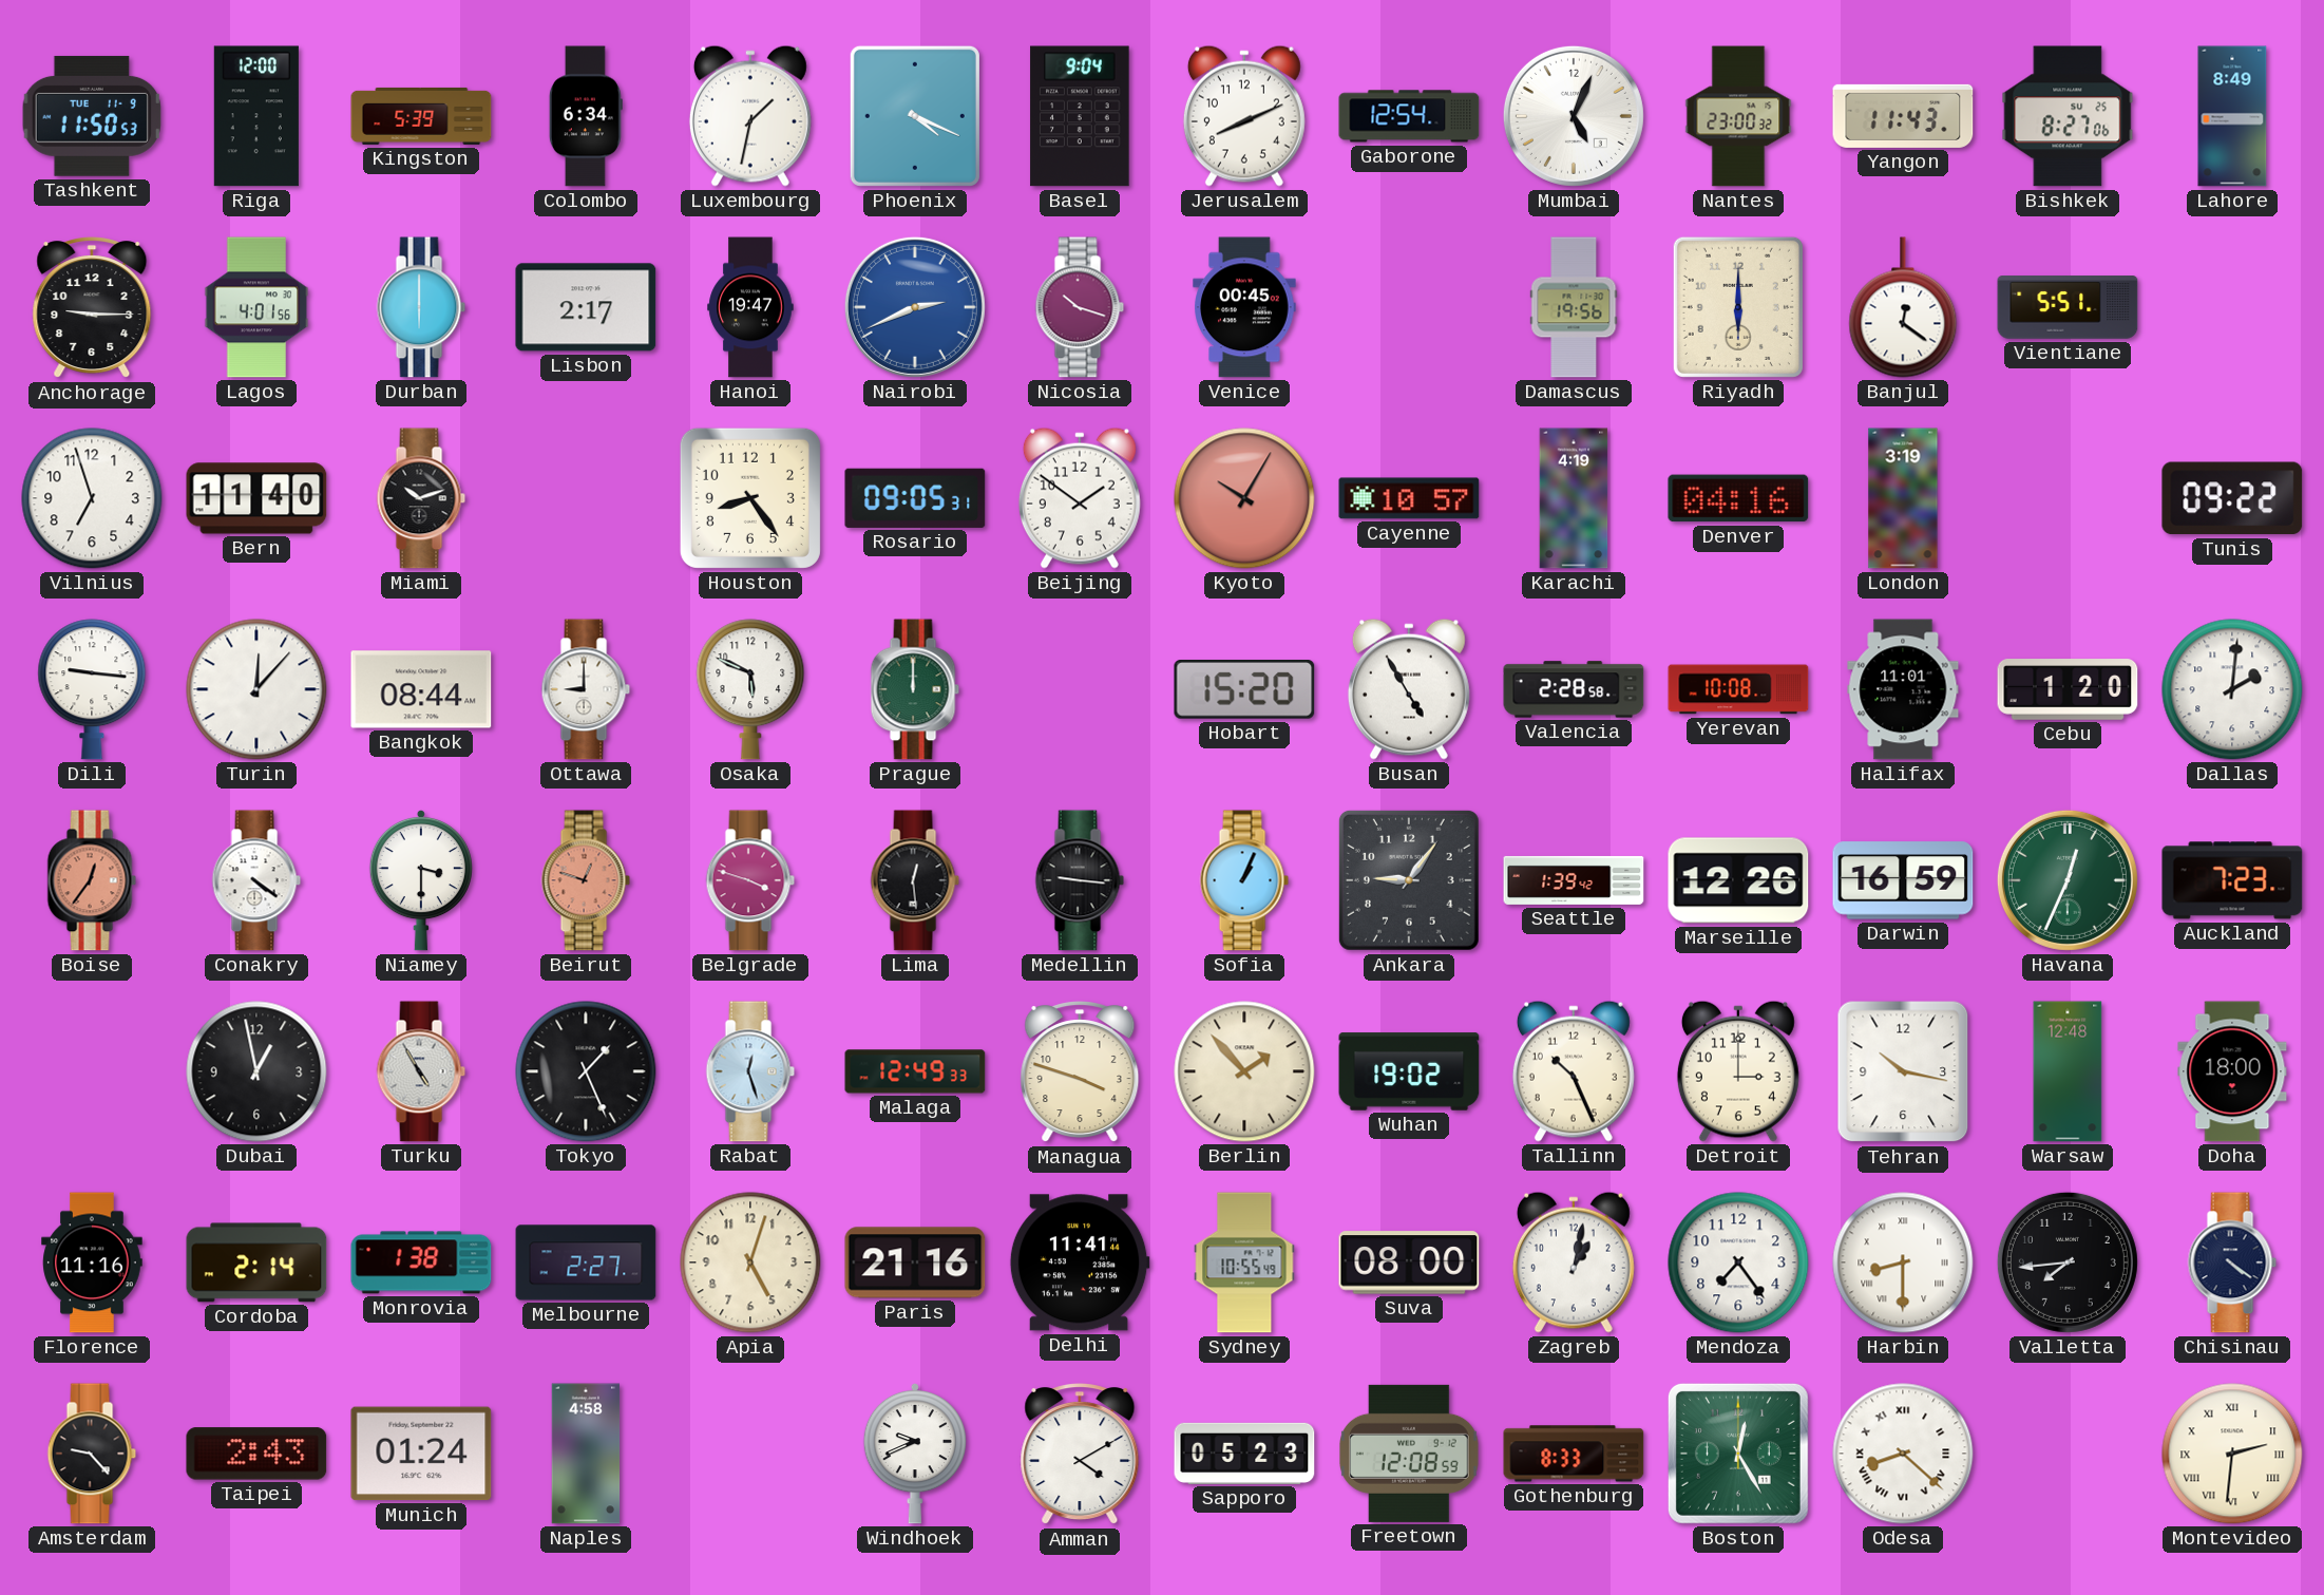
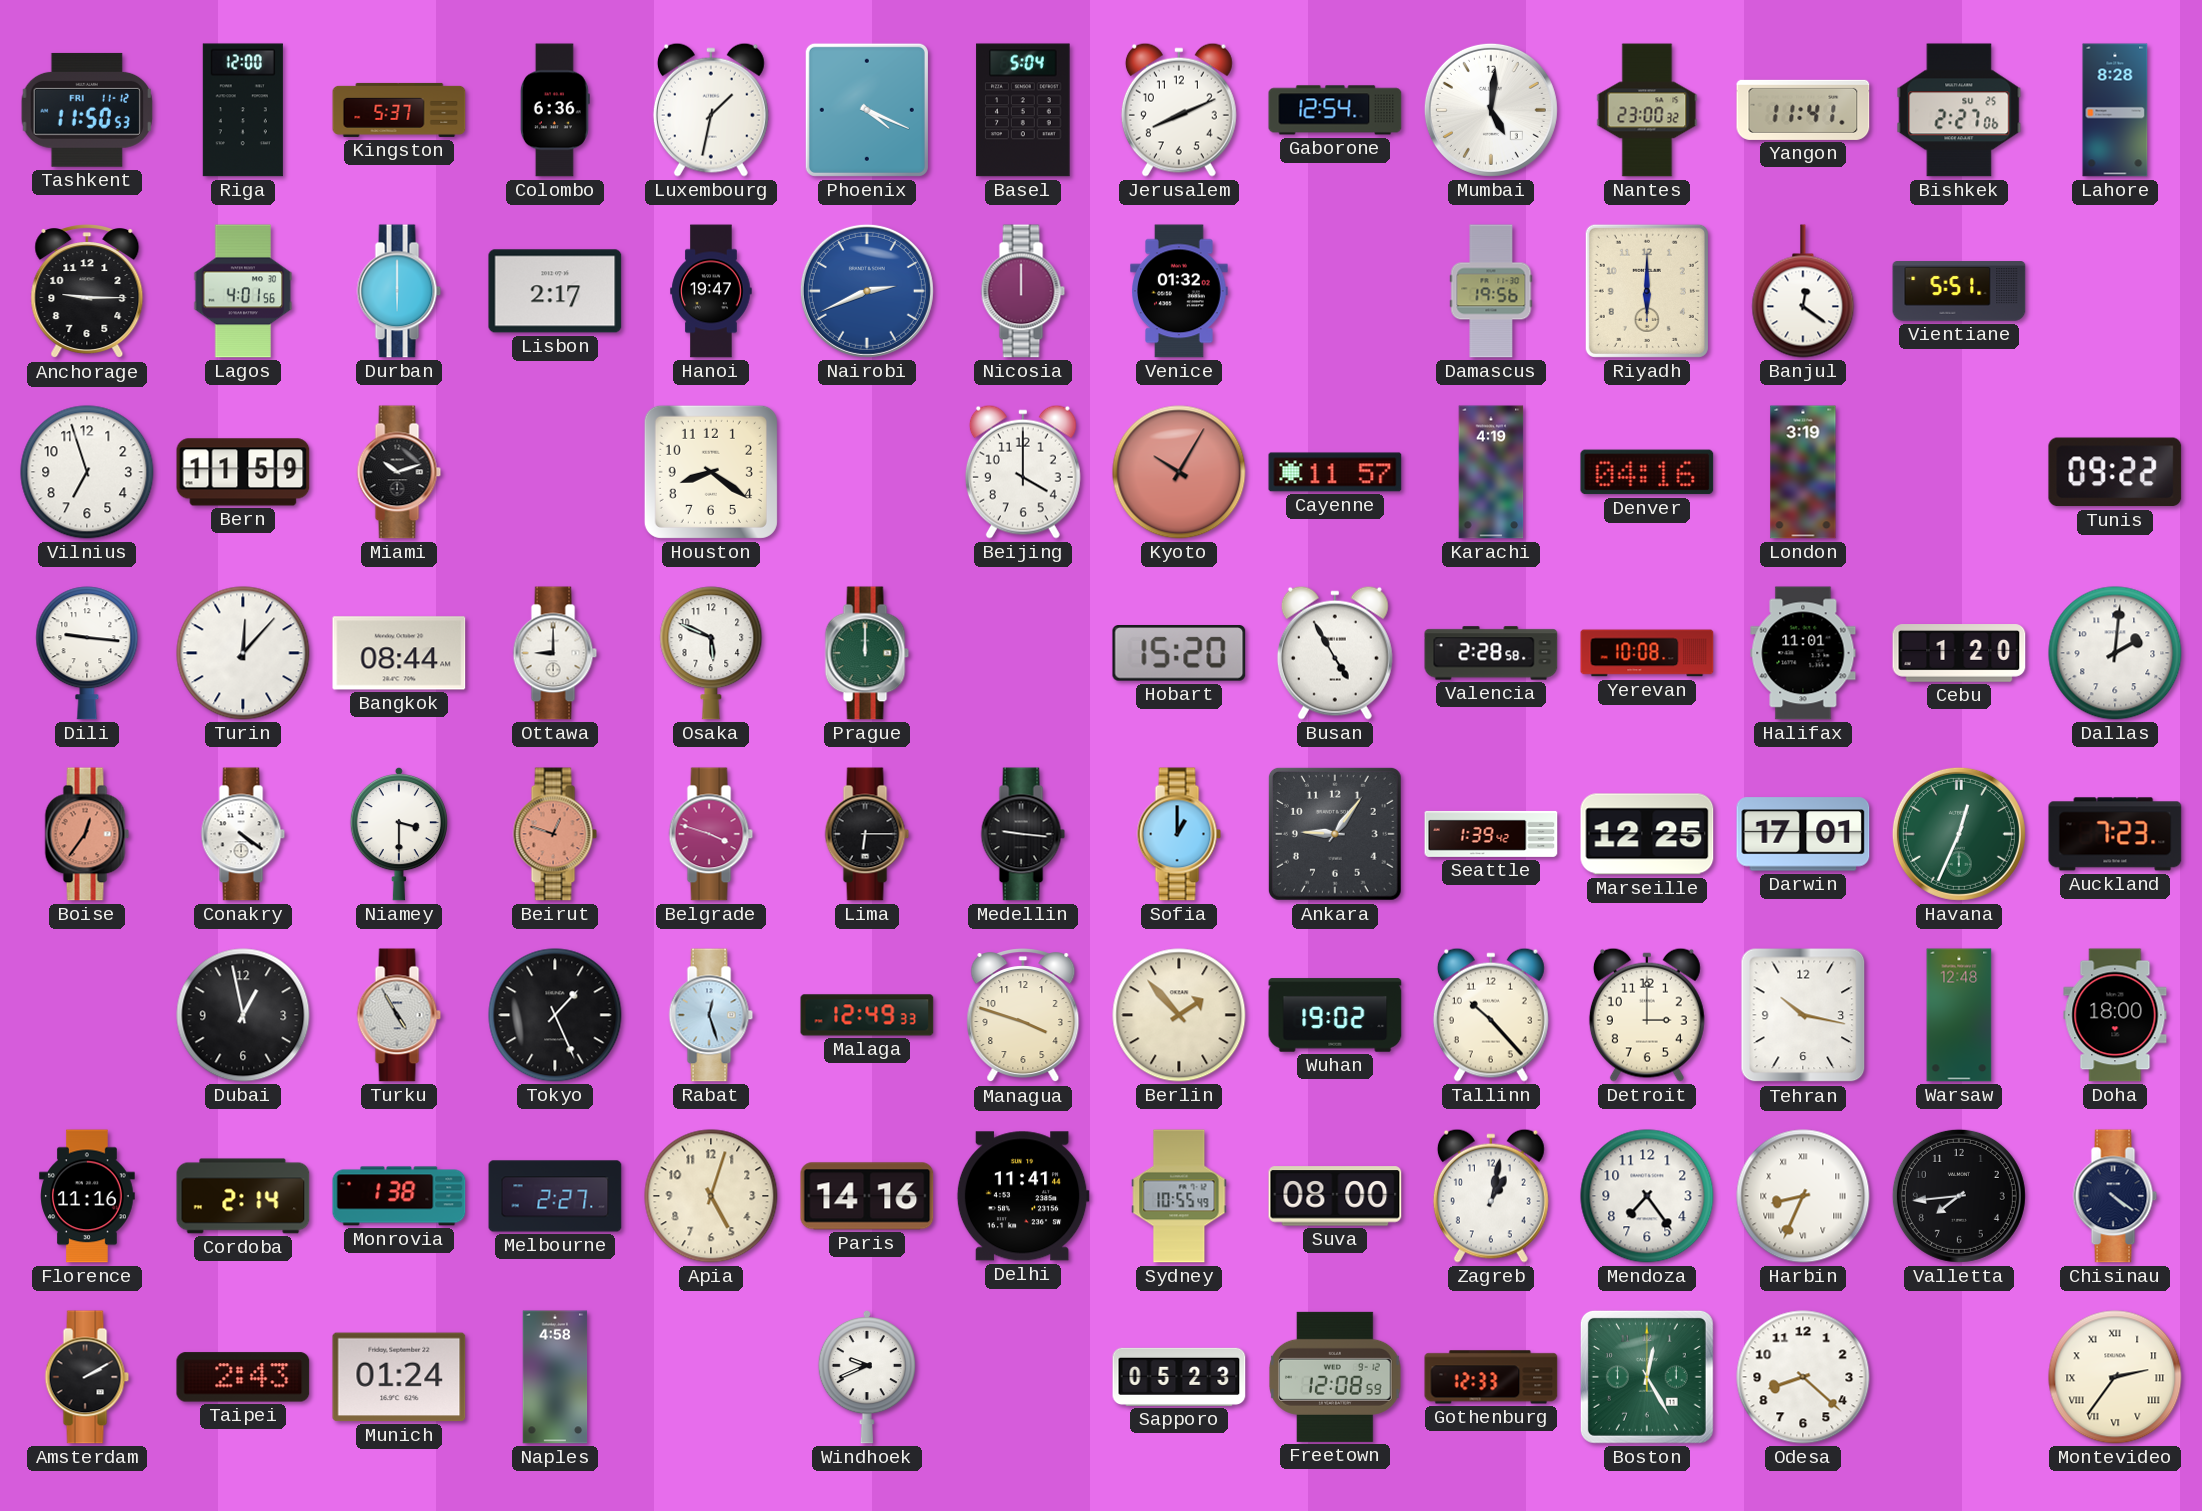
Tashkent date: TUE 11-9 -> FRI 11-12 (86, 110)
Kingston: 5:39 -> 5:37 (399, 110)
Colombo: 6:34 -> 6:36 (555, 110)
Basel: 9:04 -> 5:04 (1023, 110)
Mumbai: 5:04 -> 5:01 (1491, 110)
Yangon: 11:43 -> 11:41 (1803, 110)
Bishkek: 8:27 -> 2:27 (1959, 110)
Lahore: 8:49 -> 8:28 (2115, 110)
Nicosia: 10:18 -> 12:00 (1023, 291)
Venice: 00:45 -> 01:32 (1179, 291)
Bern: 11:40 -> 11:59 (243, 472)
Houston: 8:24 -> 8:21 (711, 472)
Rosario: 09:05 -> none (915, 498)
Beijing: 1:51 -> 4:00 (1023, 472)
Cayenne: 10:57 -> 11:57 (1335, 472)
Lima: 12:29 -> 6:15 (867, 834)
Sofia: 1:04 -> 1:00 (1179, 834)
Marseille: 12:26 -> 12:25 (1647, 834)
Darwin: 16:59 -> 17:01 (1803, 834)
Tallinn: 10:26 -> 10:23 (1491, 1015)
Paris: 21:16 -> 14:16 (867, 1196)
Harbin: 8:30 -> 8:34 (1803, 1196)
Amsterdam: 9:23 -> 2:10 (87, 1377)
Amman: 4:10 -> none (1080, 1455)
Gothenburg: 8:33 -> 12:33 (1491, 1377)
Odesa numerals: Roman -> Arabic (1803, 1377)
Montevideo: 2:31 -> 2:36 (2115, 1377)
